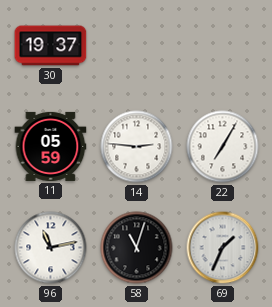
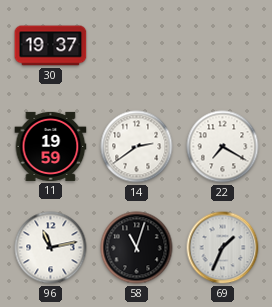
11: 05:59 -> 19:59 (51, 146)
14: 2:46 -> 2:39 (137, 147)
22: 7:05 -> 7:20 (223, 147)
